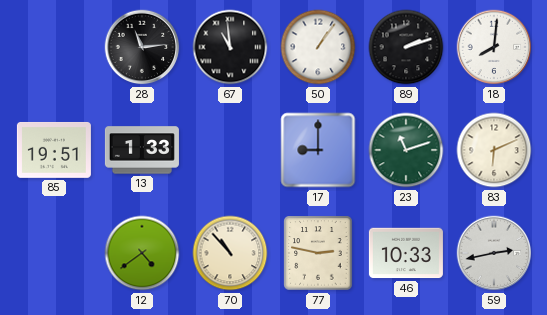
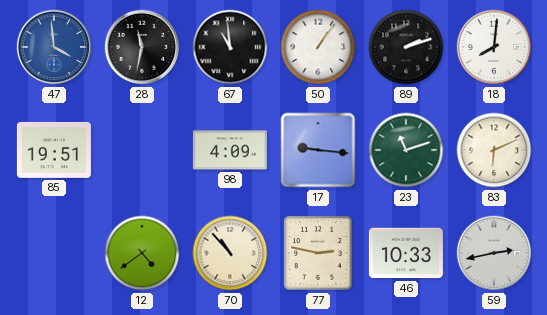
47: none -> 3:59 (54, 47)
28: 11:14 -> 11:32 (142, 47)
13: 1:33 -> none (142, 150)
98: none -> 4:09 (230, 150)
17: 9:00 -> 9:16 (318, 150)
